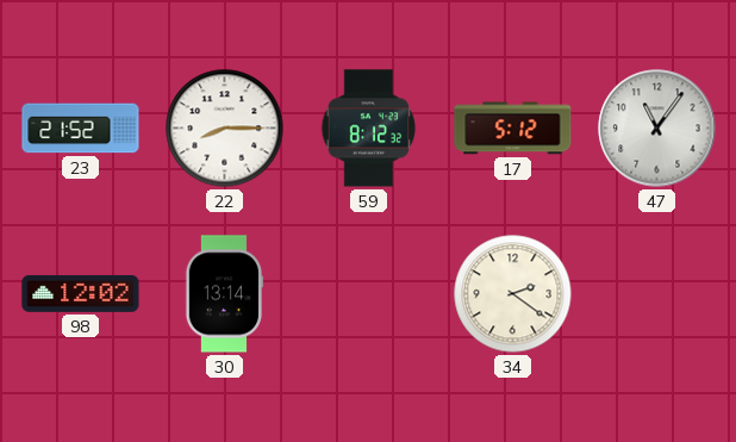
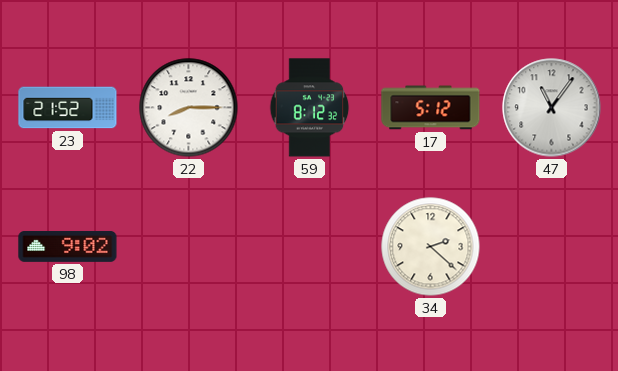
98: 12:02 -> 9:02 (68, 246)
30: 13:14 -> none (224, 294)
34: 2:21 -> 2:22 (431, 247)
